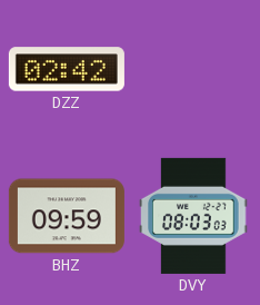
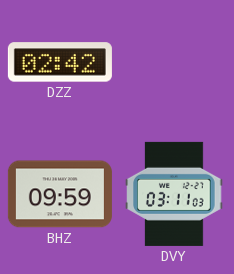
DVY: 08:03 -> 03:11 (174, 194)
